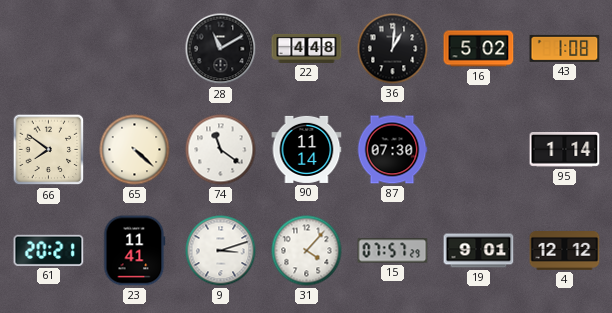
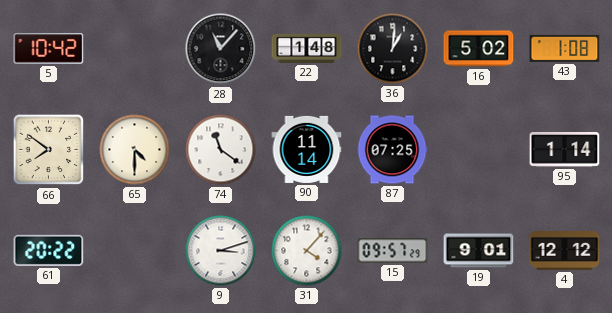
5: none -> 10:42 (49, 49)
28: 11:10 -> 11:07 (221, 49)
22: 4:48 -> 1:48 (307, 48)
65: 4:22 -> 4:30 (135, 150)
87: 07:30 -> 07:25 (392, 150)
61: 20:21 -> 20:22 (49, 250)
23: 11:41 -> none (135, 251)
15: 07:57 -> 09:57 (393, 251)
